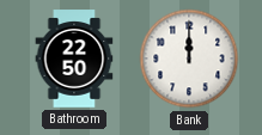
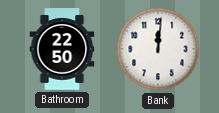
Bank: 12:00 -> 12:01 (158, 49)
